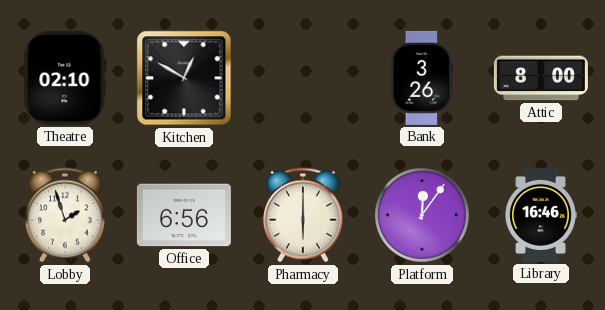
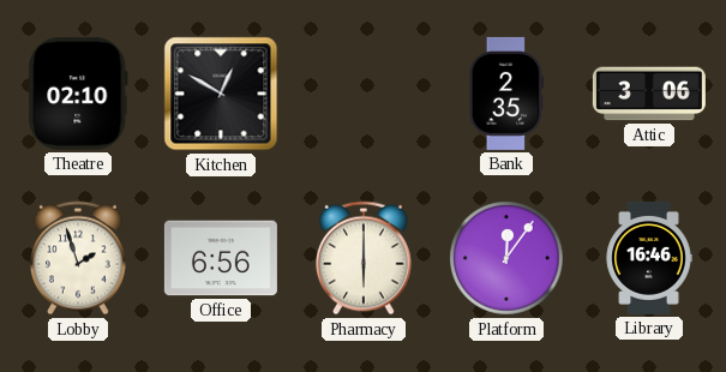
Bank: 3:26 -> 2:35 (506, 94)
Attic: 8:00 -> 3:06 (649, 94)
